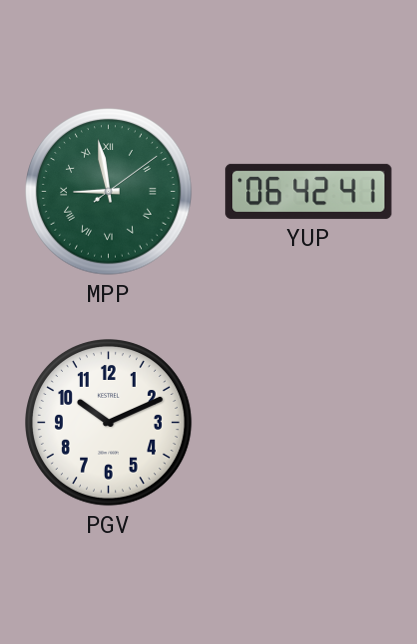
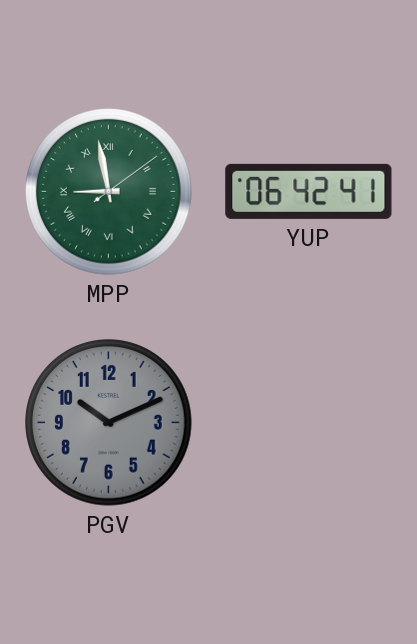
PGV dial: white -> grey (109, 423)
